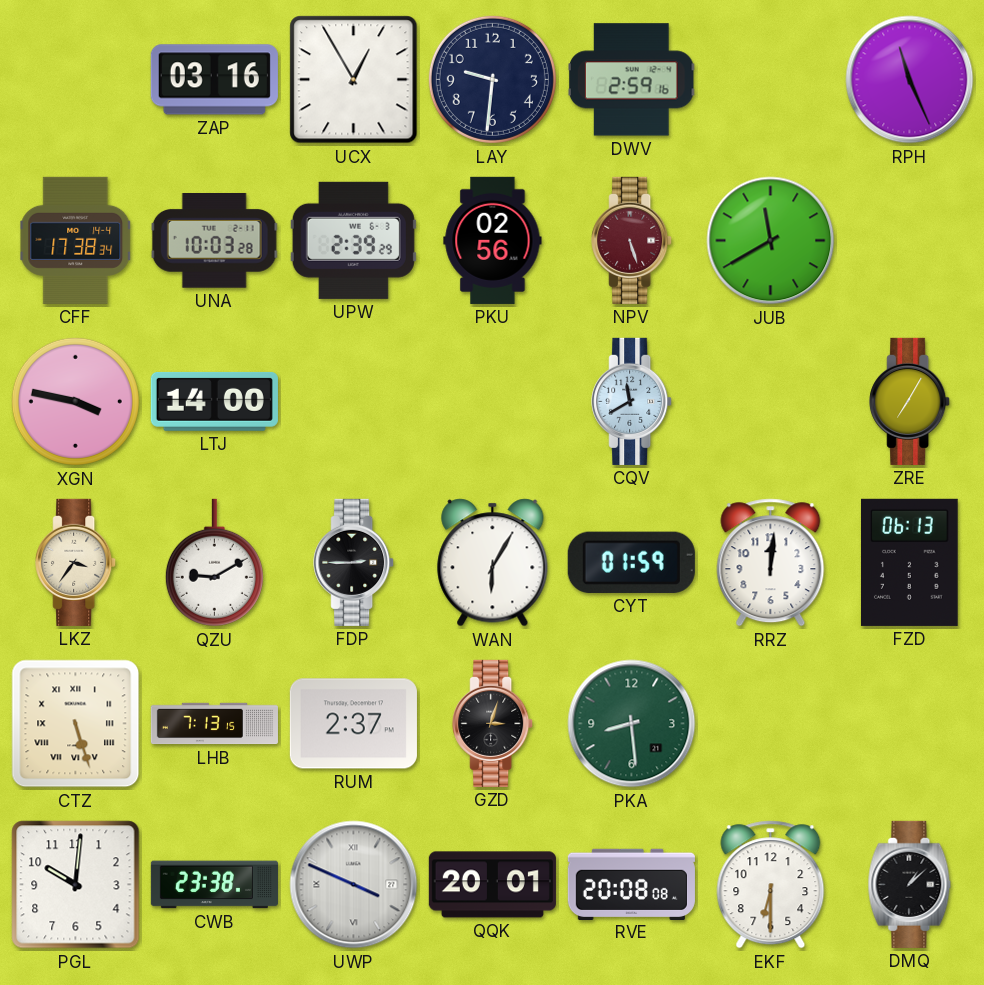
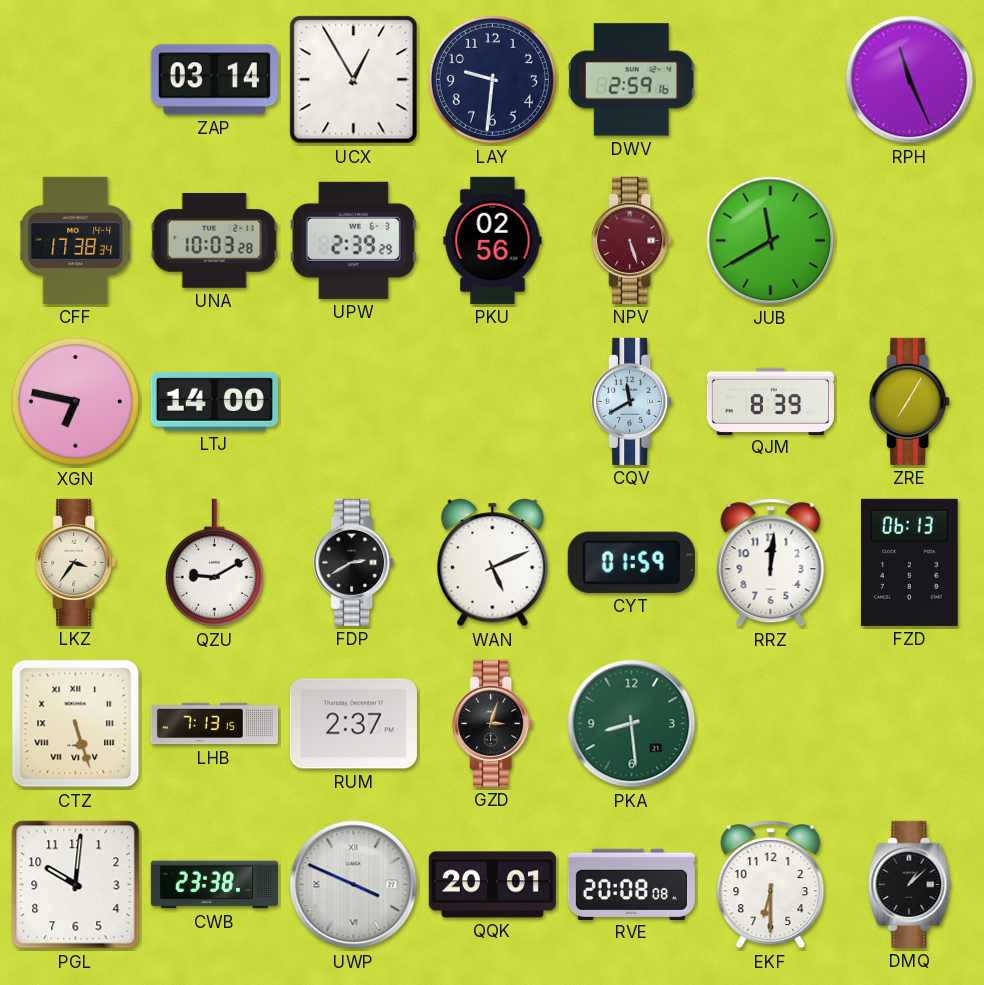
ZAP: 03:16 -> 03:14 (214, 80)
XGN: 3:47 -> 6:47 (75, 401)
QJM: none -> 8:39 (770, 401)
FDP: 2:45 -> 2:40 (354, 562)
WAN: 6:05 -> 5:11 (493, 563)
